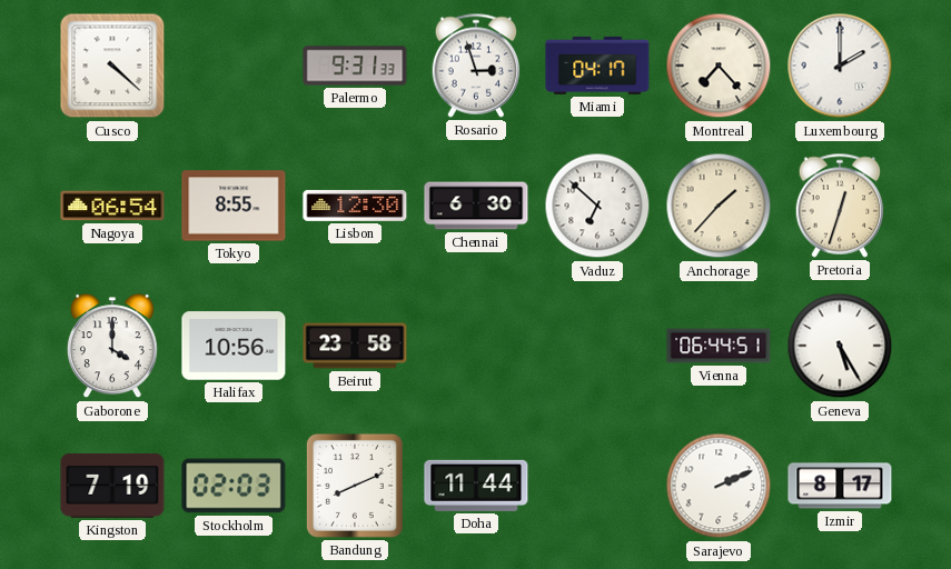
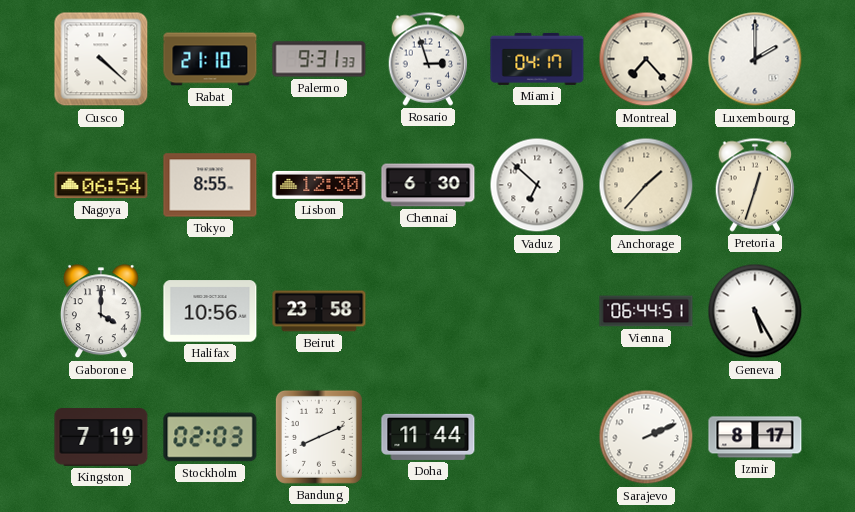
Rabat: none -> 21:10 (210, 59)
